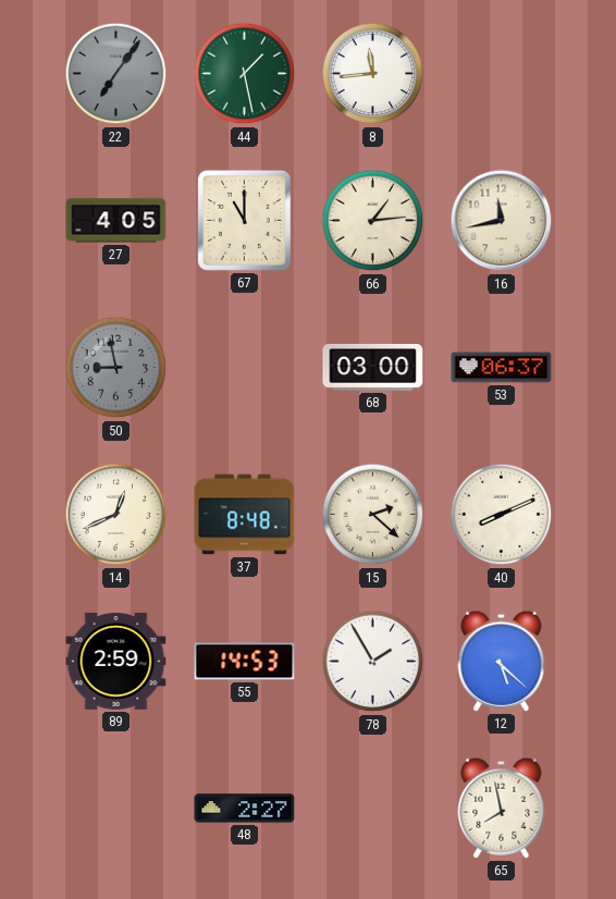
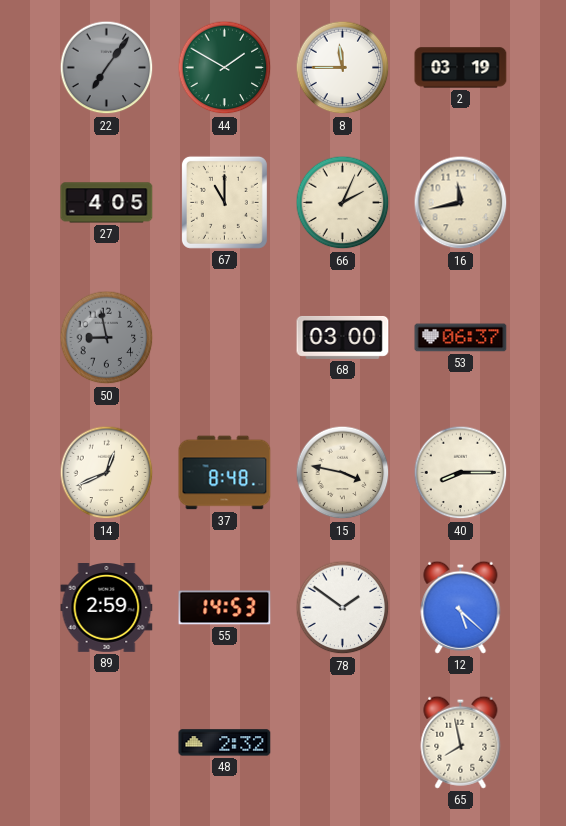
44: 1:28 -> 1:50 (225, 68)
8: 11:44 -> 11:45 (343, 68)
2: none -> 03:19 (461, 68)
66: 1:14 -> 2:04 (343, 203)
15: 2:22 -> 3:47 (343, 473)
40: 8:11 -> 8:15 (461, 473)
78: 1:55 -> 1:51 (343, 608)
48: 2:27 -> 2:32 (225, 743)
